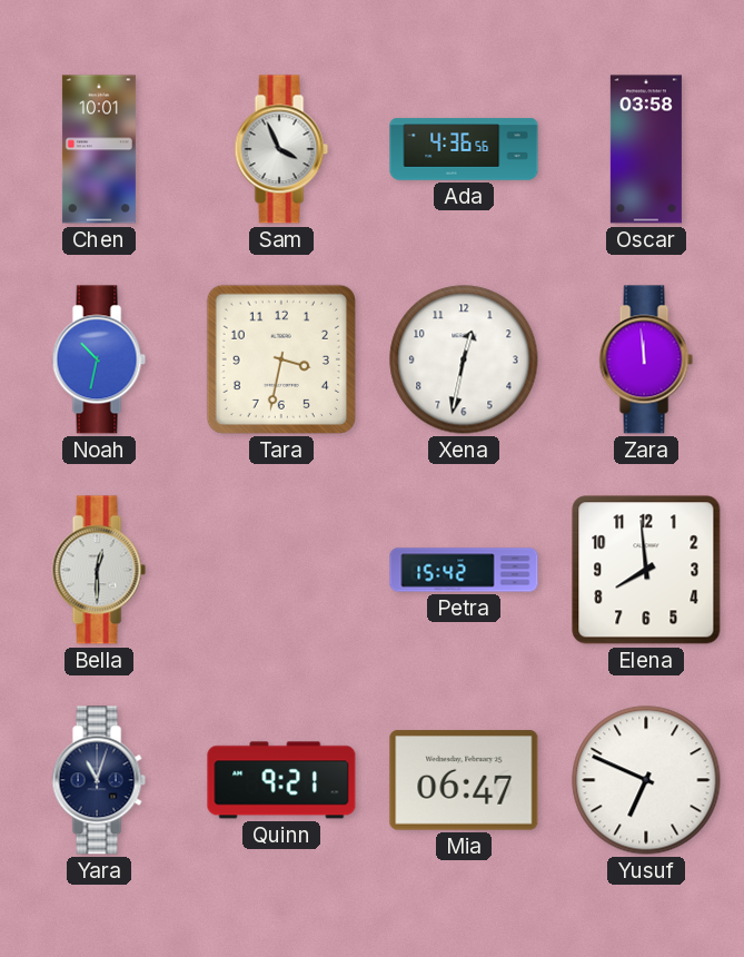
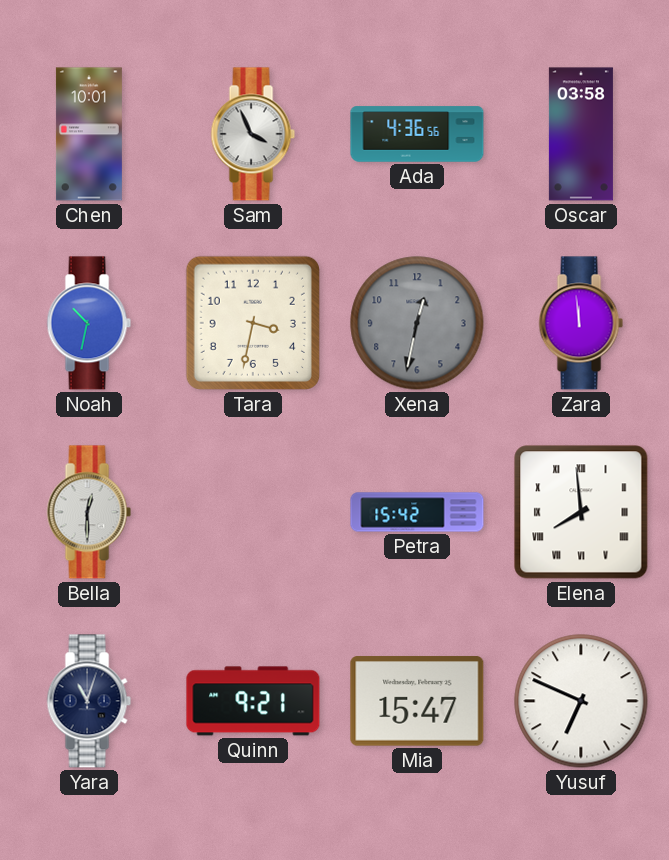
Xena dial: white -> grey (417, 323)
Elena numerals: Arabic -> Roman (581, 512)
Mia: 06:47 -> 15:47 (417, 701)
